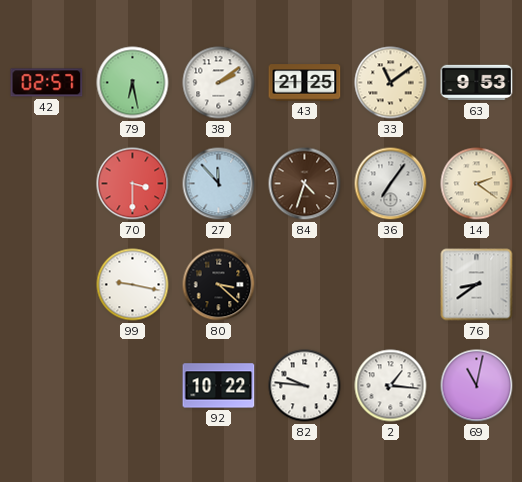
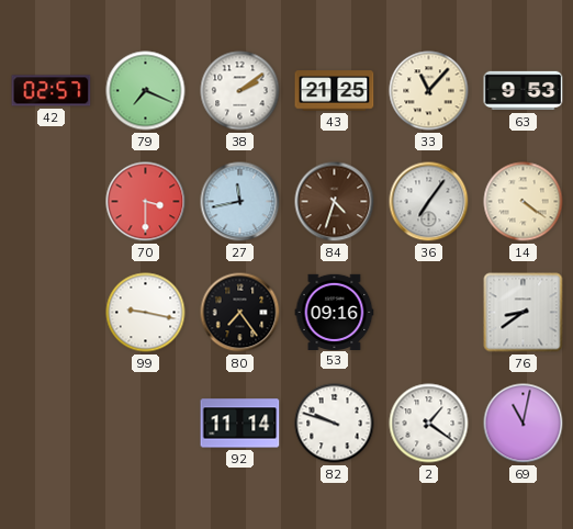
79: 6:28 -> 7:19 (146, 91)
33: 11:09 -> 11:07 (429, 91)
27: 11:53 -> 11:43 (240, 202)
14: 2:21 -> 4:21 (524, 202)
80: 3:22 -> 7:24 (240, 313)
53: none -> 09:16 (335, 312)
92: 10:22 -> 11:14 (240, 424)
82: 9:46 -> 9:48 (335, 424)
2: 1:16 -> 1:21 (429, 424)
